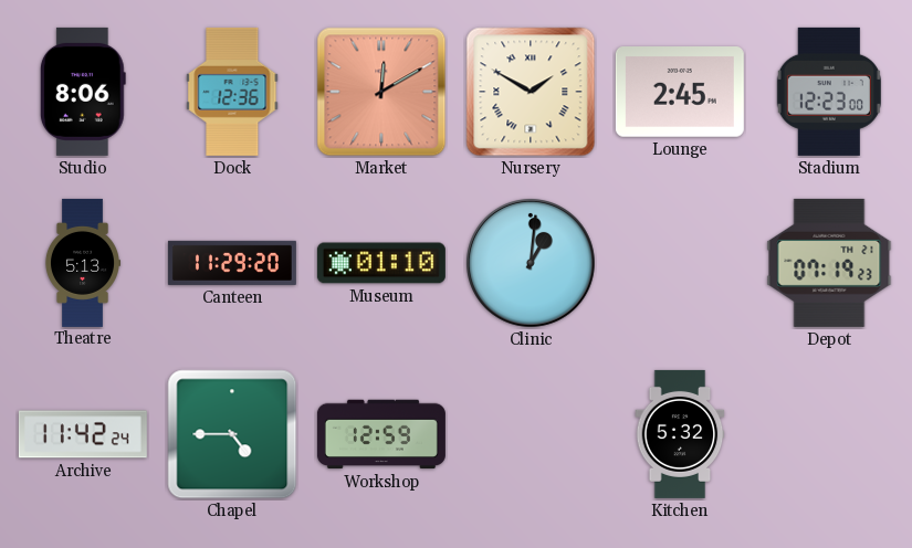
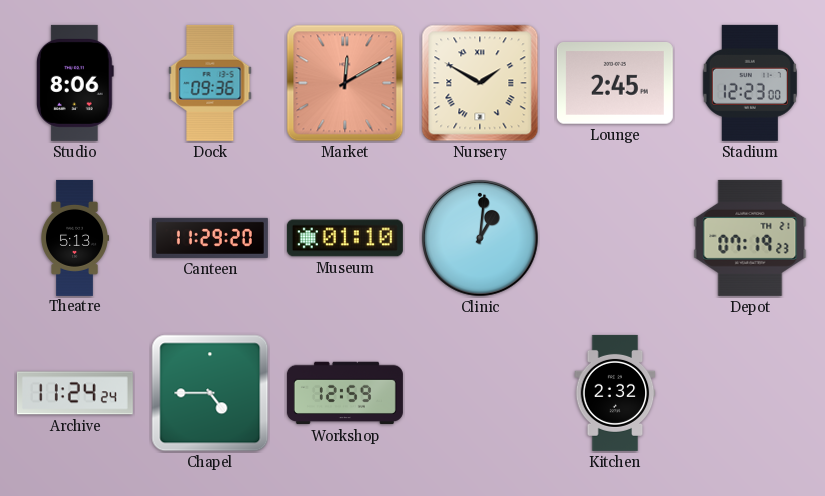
Dock: 12:36 -> 09:36 (210, 83)
Archive: 11:42 -> 11:24 (75, 393)
Kitchen: 5:32 -> 2:32 (615, 393)
